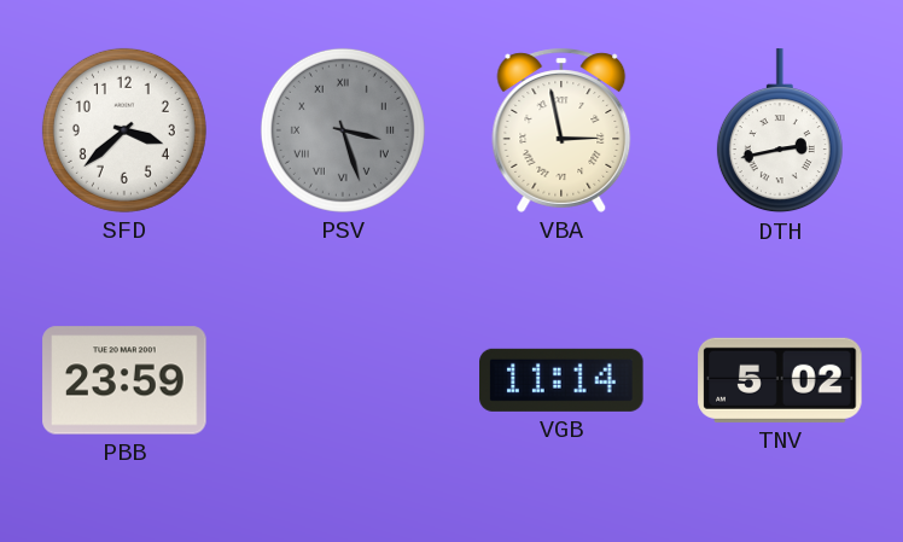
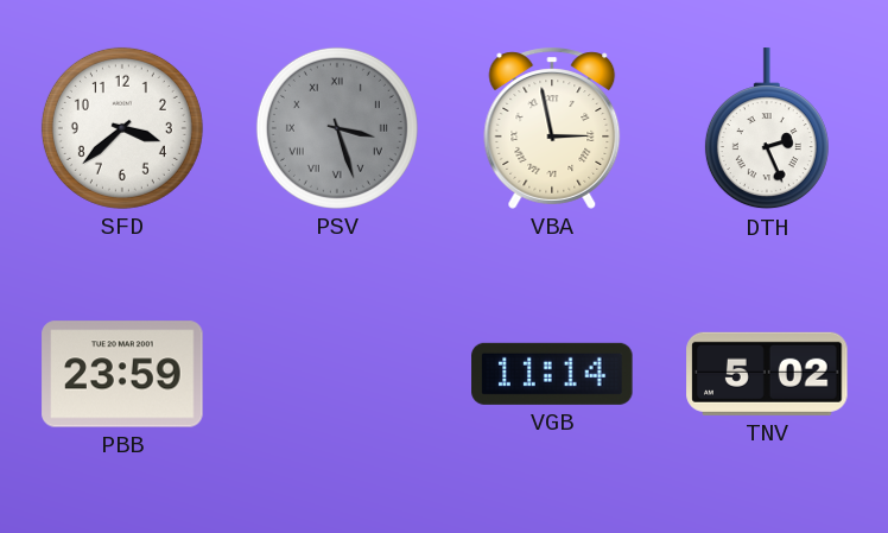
DTH: 2:43 -> 2:26 (767, 129)
